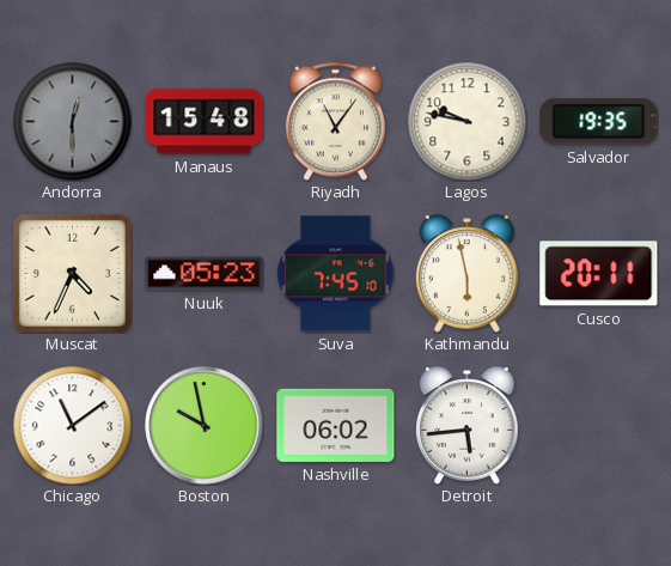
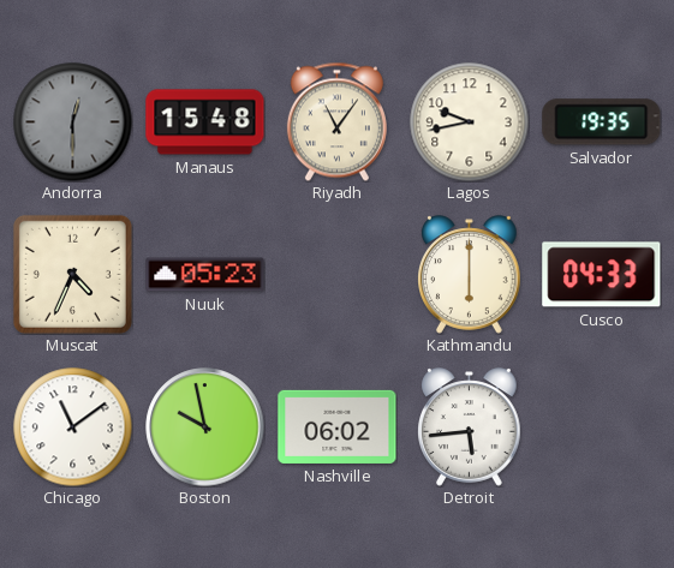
Lagos: 9:47 -> 9:43 (470, 122)
Suva: 7:45 -> none (336, 274)
Kathmandu: 5:58 -> 6:00 (470, 275)
Cusco: 20:11 -> 04:33 (602, 275)
